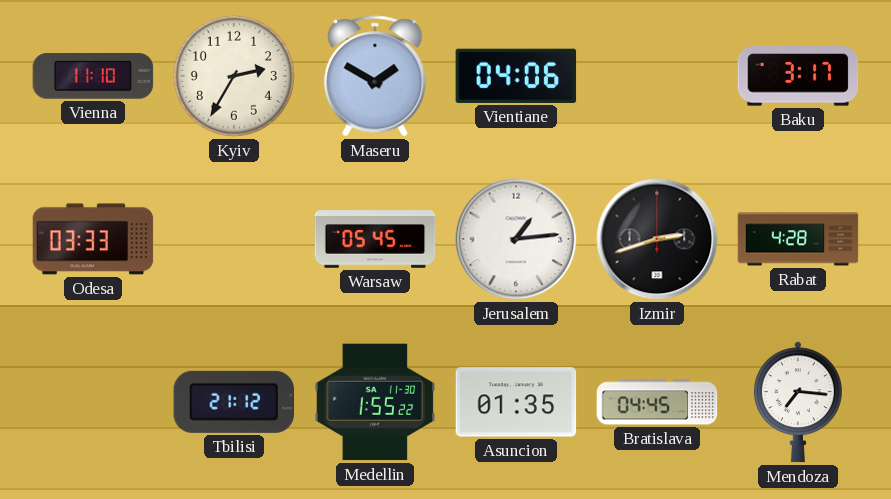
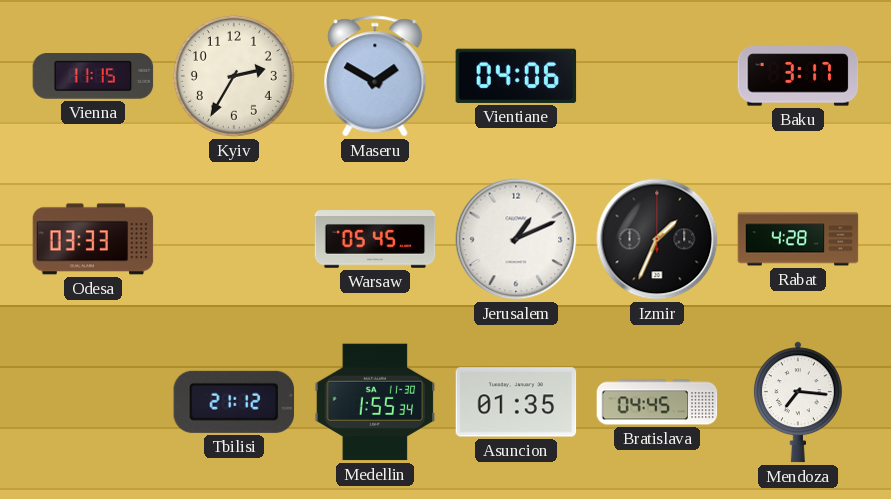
Vienna: 11:10 -> 11:15 (93, 76)
Jerusalem: 1:14 -> 1:11 (516, 239)
Izmir: 2:42 -> 1:34 (657, 239)
Medellin: 1:55:22 -> 1:55:34 (375, 402)
